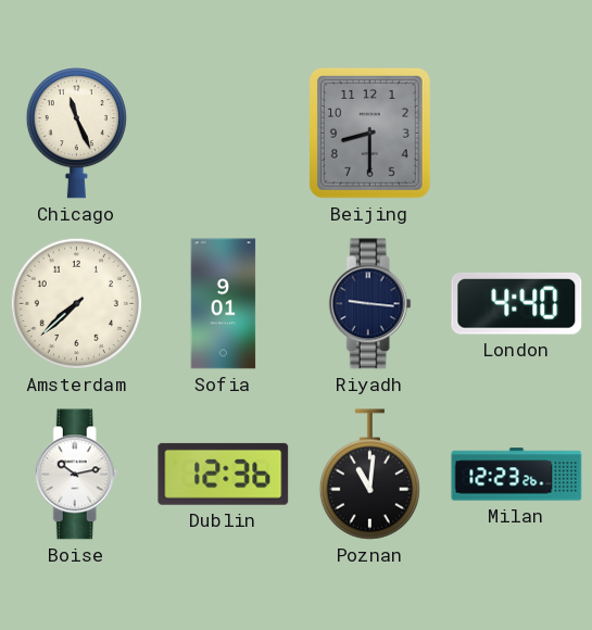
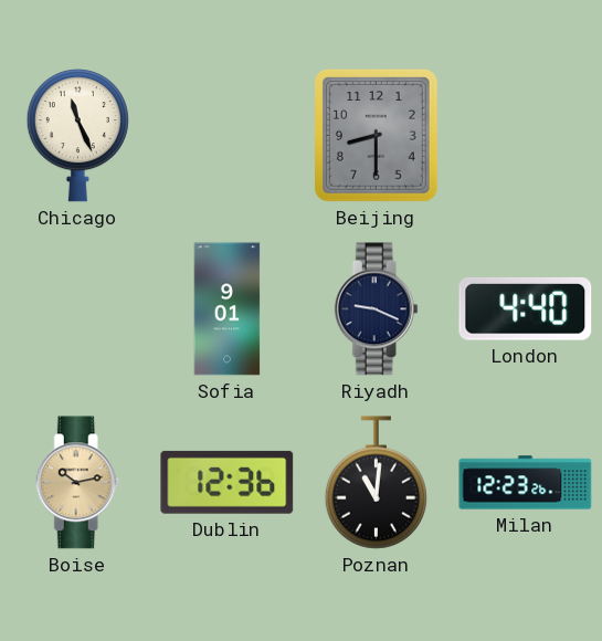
Amsterdam: 7:38 -> none (76, 303)
Riyadh: 9:16 -> 9:19 (376, 309)
Boise dial: white -> champagne (77, 483)
